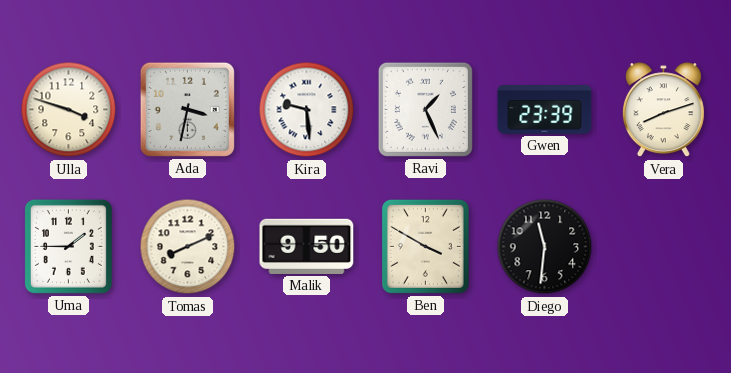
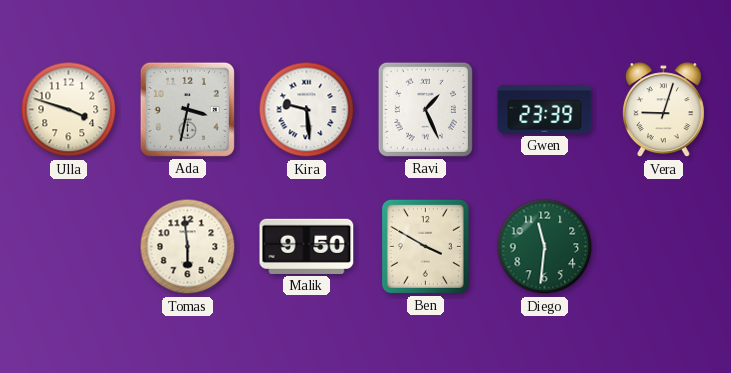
Vera: 8:12 -> 9:03 (663, 110)
Uma: 1:45 -> none (68, 246)
Tomas: 8:11 -> 5:59 (188, 247)
Diego dial: black -> green (545, 247)
